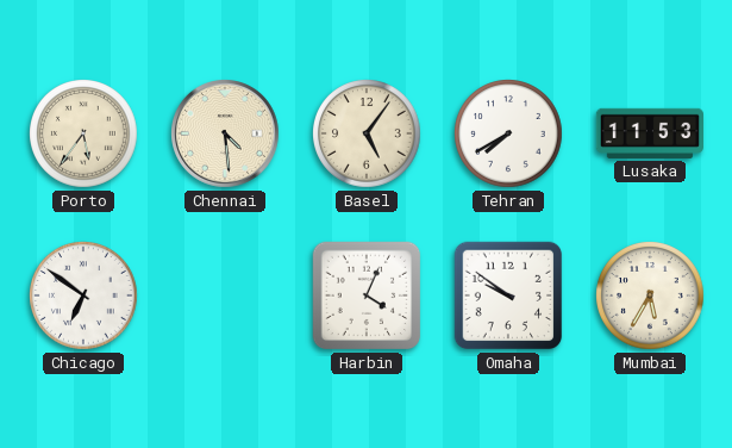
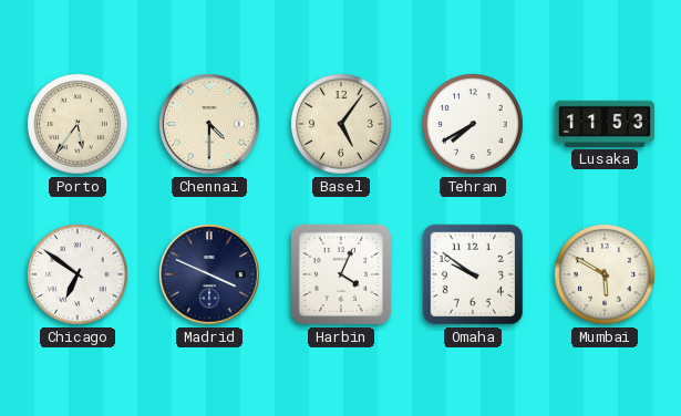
Chennai: 4:29 -> 4:30 (210, 125)
Madrid: none -> 3:49 (210, 275)
Mumbai: 5:35 -> 5:50 (605, 274)
